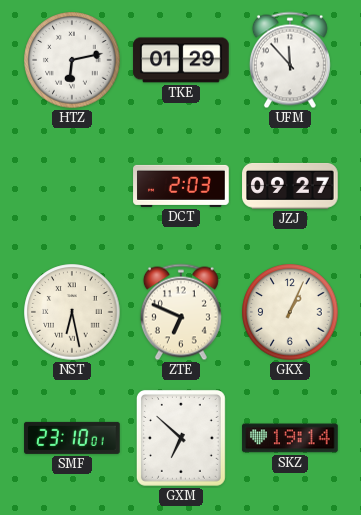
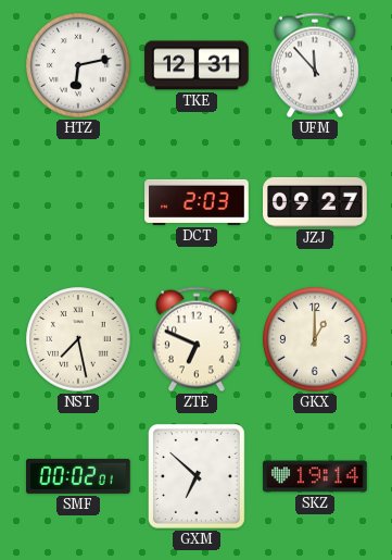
TKE: 01:29 -> 12:31 (197, 65)
NST: 6:28 -> 7:28 (78, 339)
GKX: 1:04 -> 1:00 (315, 339)
SMF: 23:10 -> 00:02 (78, 476)
